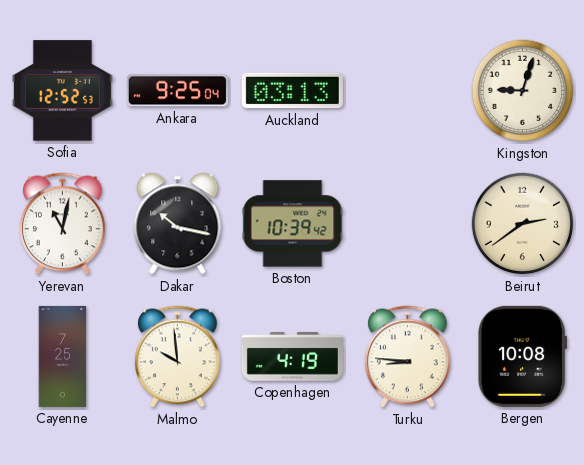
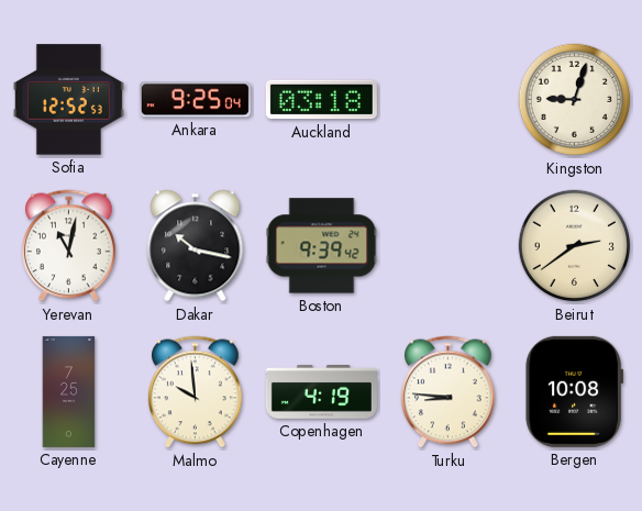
Auckland: 03:13 -> 03:18 (321, 100)
Boston: 10:39 -> 9:39 (322, 246)
